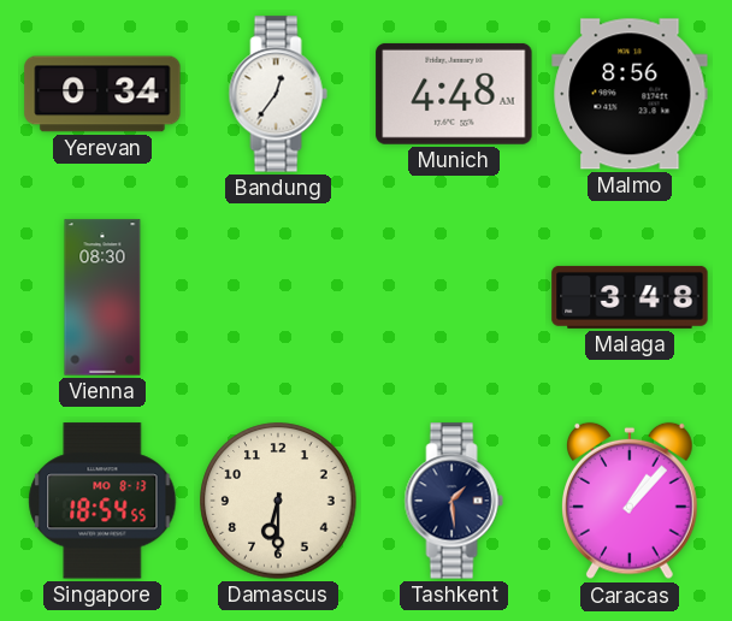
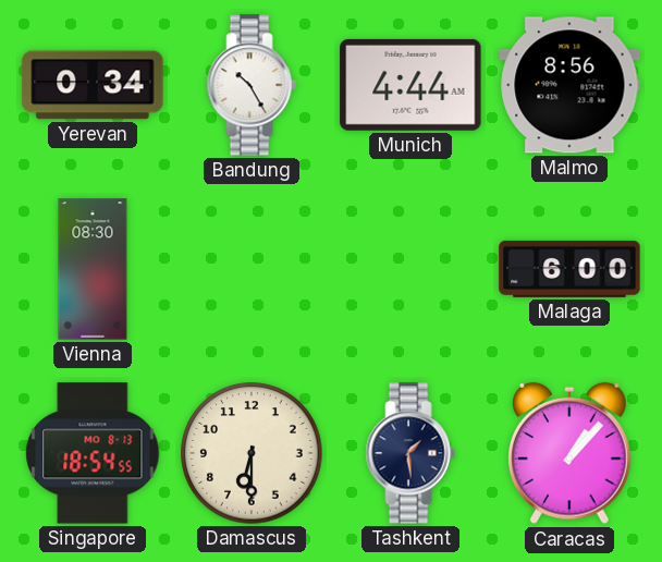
Bandung: 12:36 -> 10:25 (252, 85)
Munich: 4:48 -> 4:44 (410, 85)
Malaga: 3:48 -> 6:00 (569, 269)
